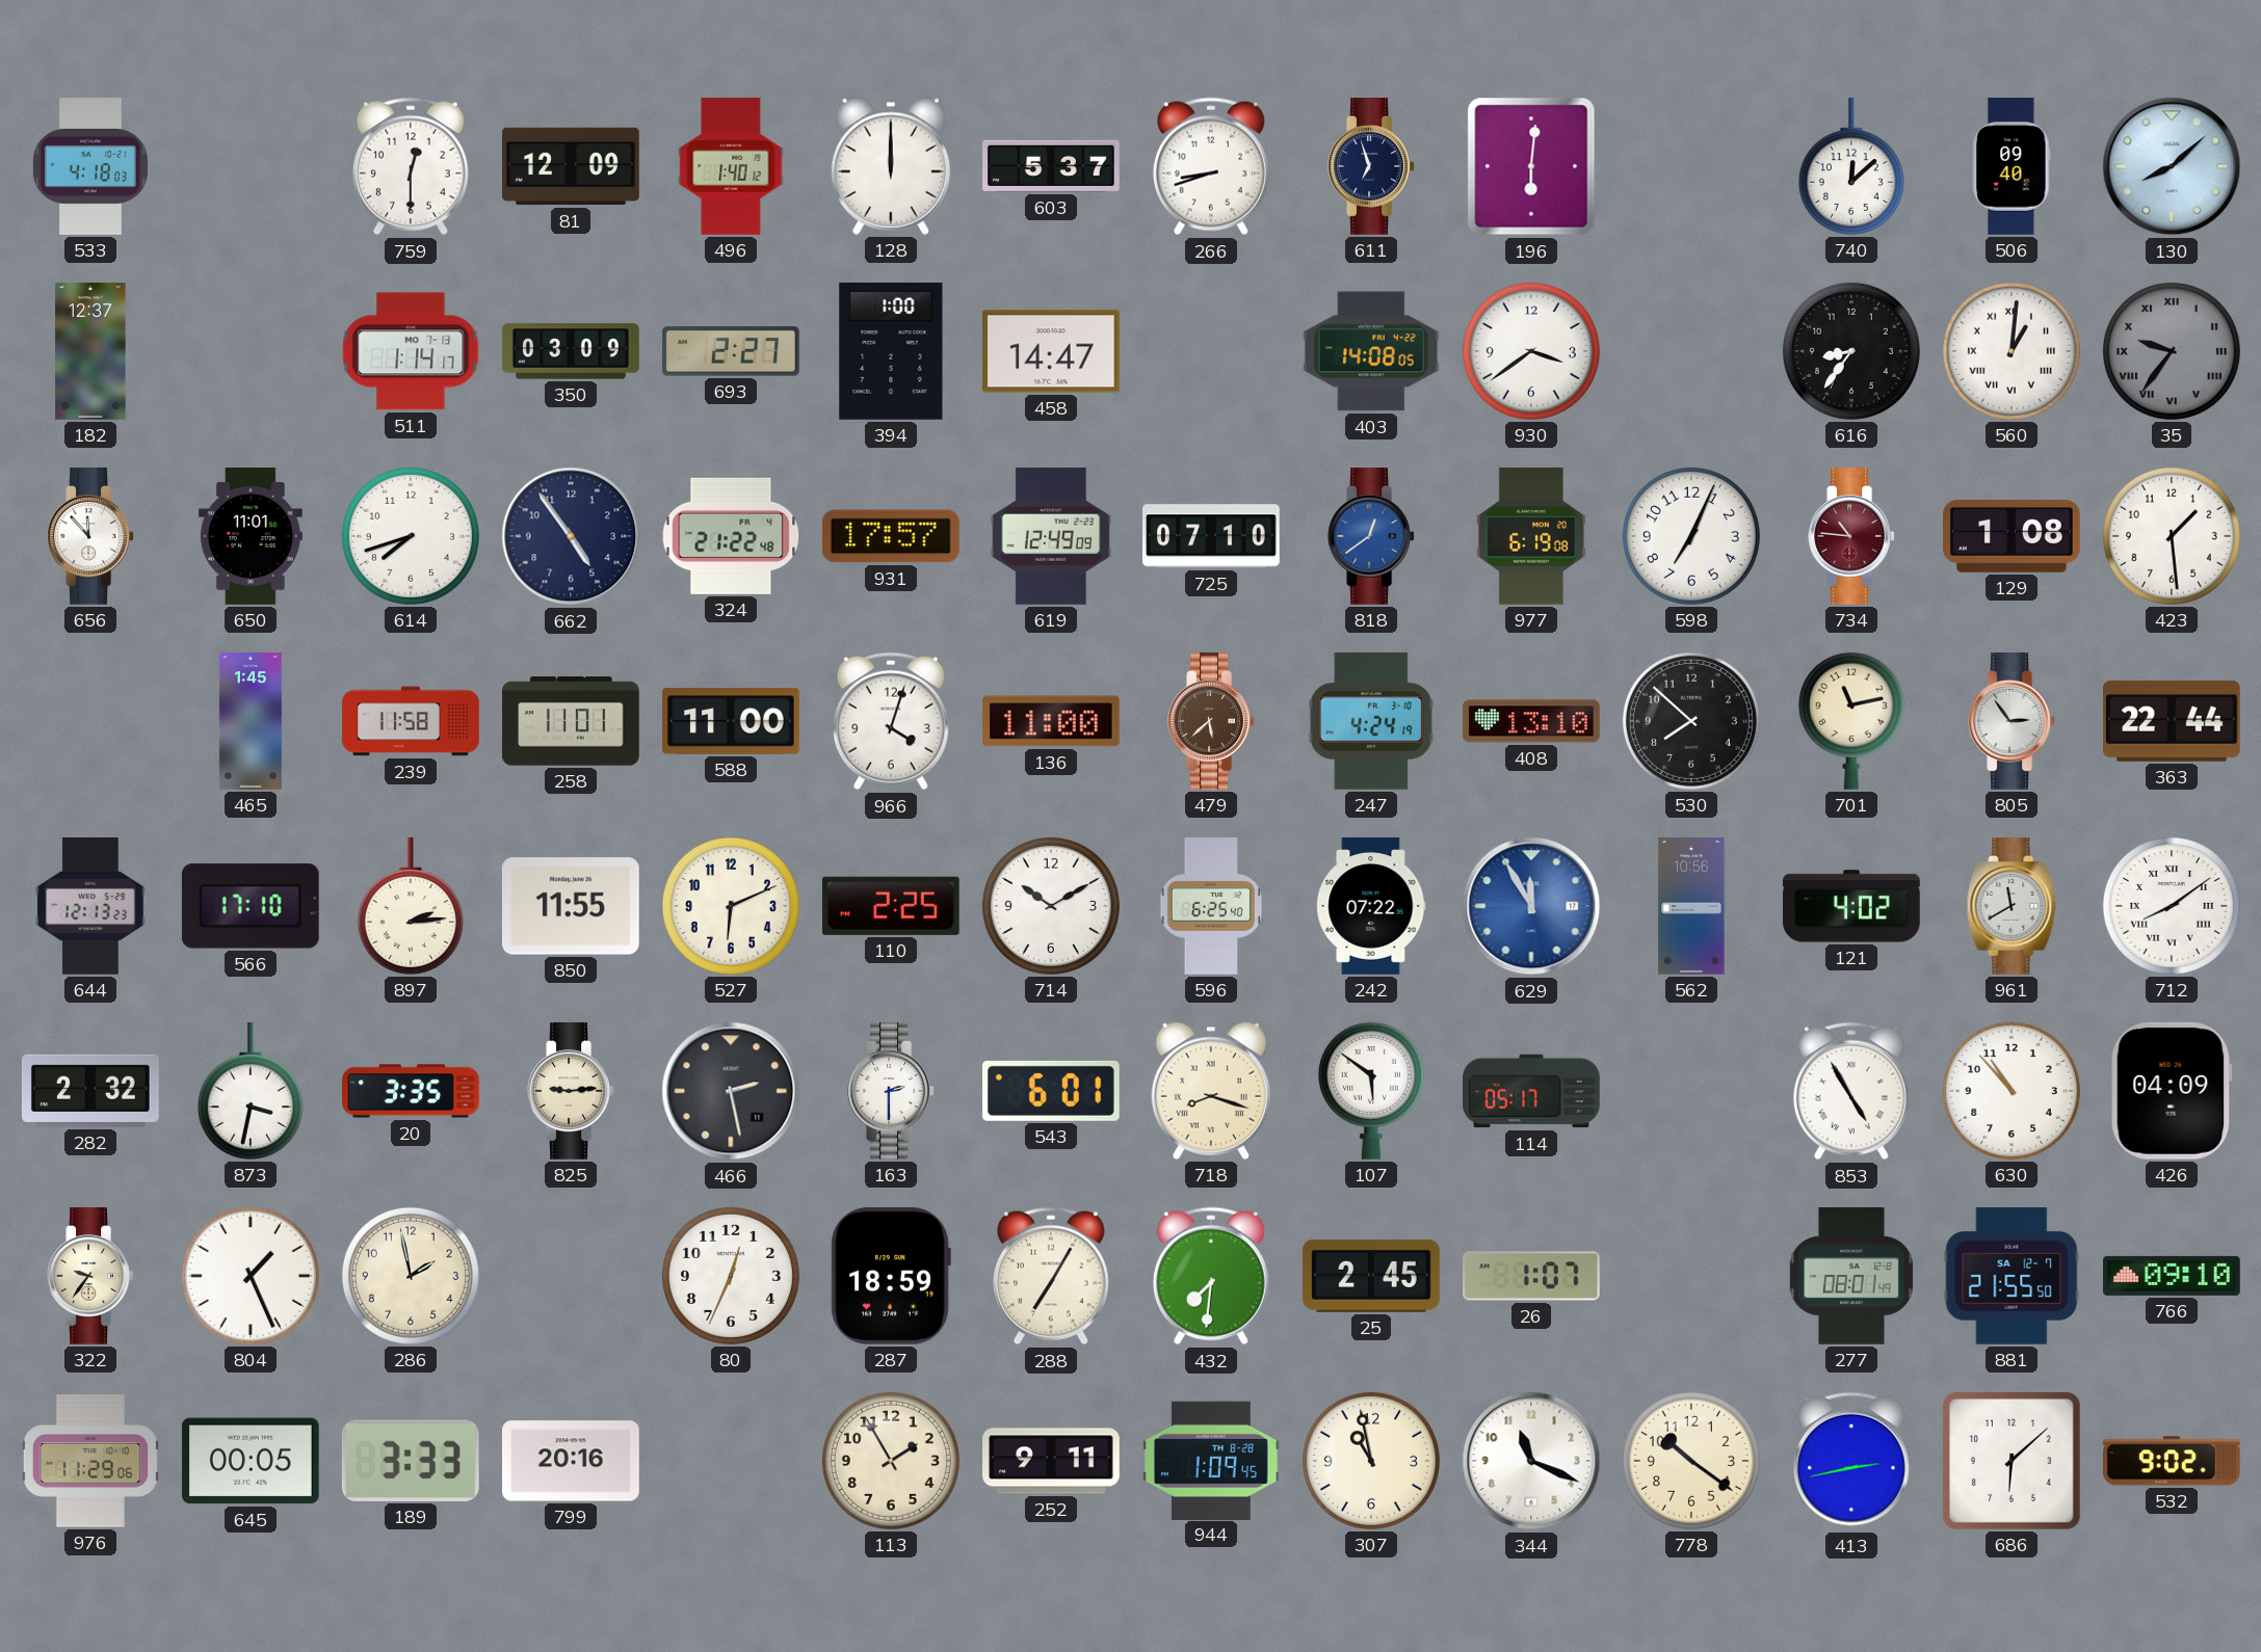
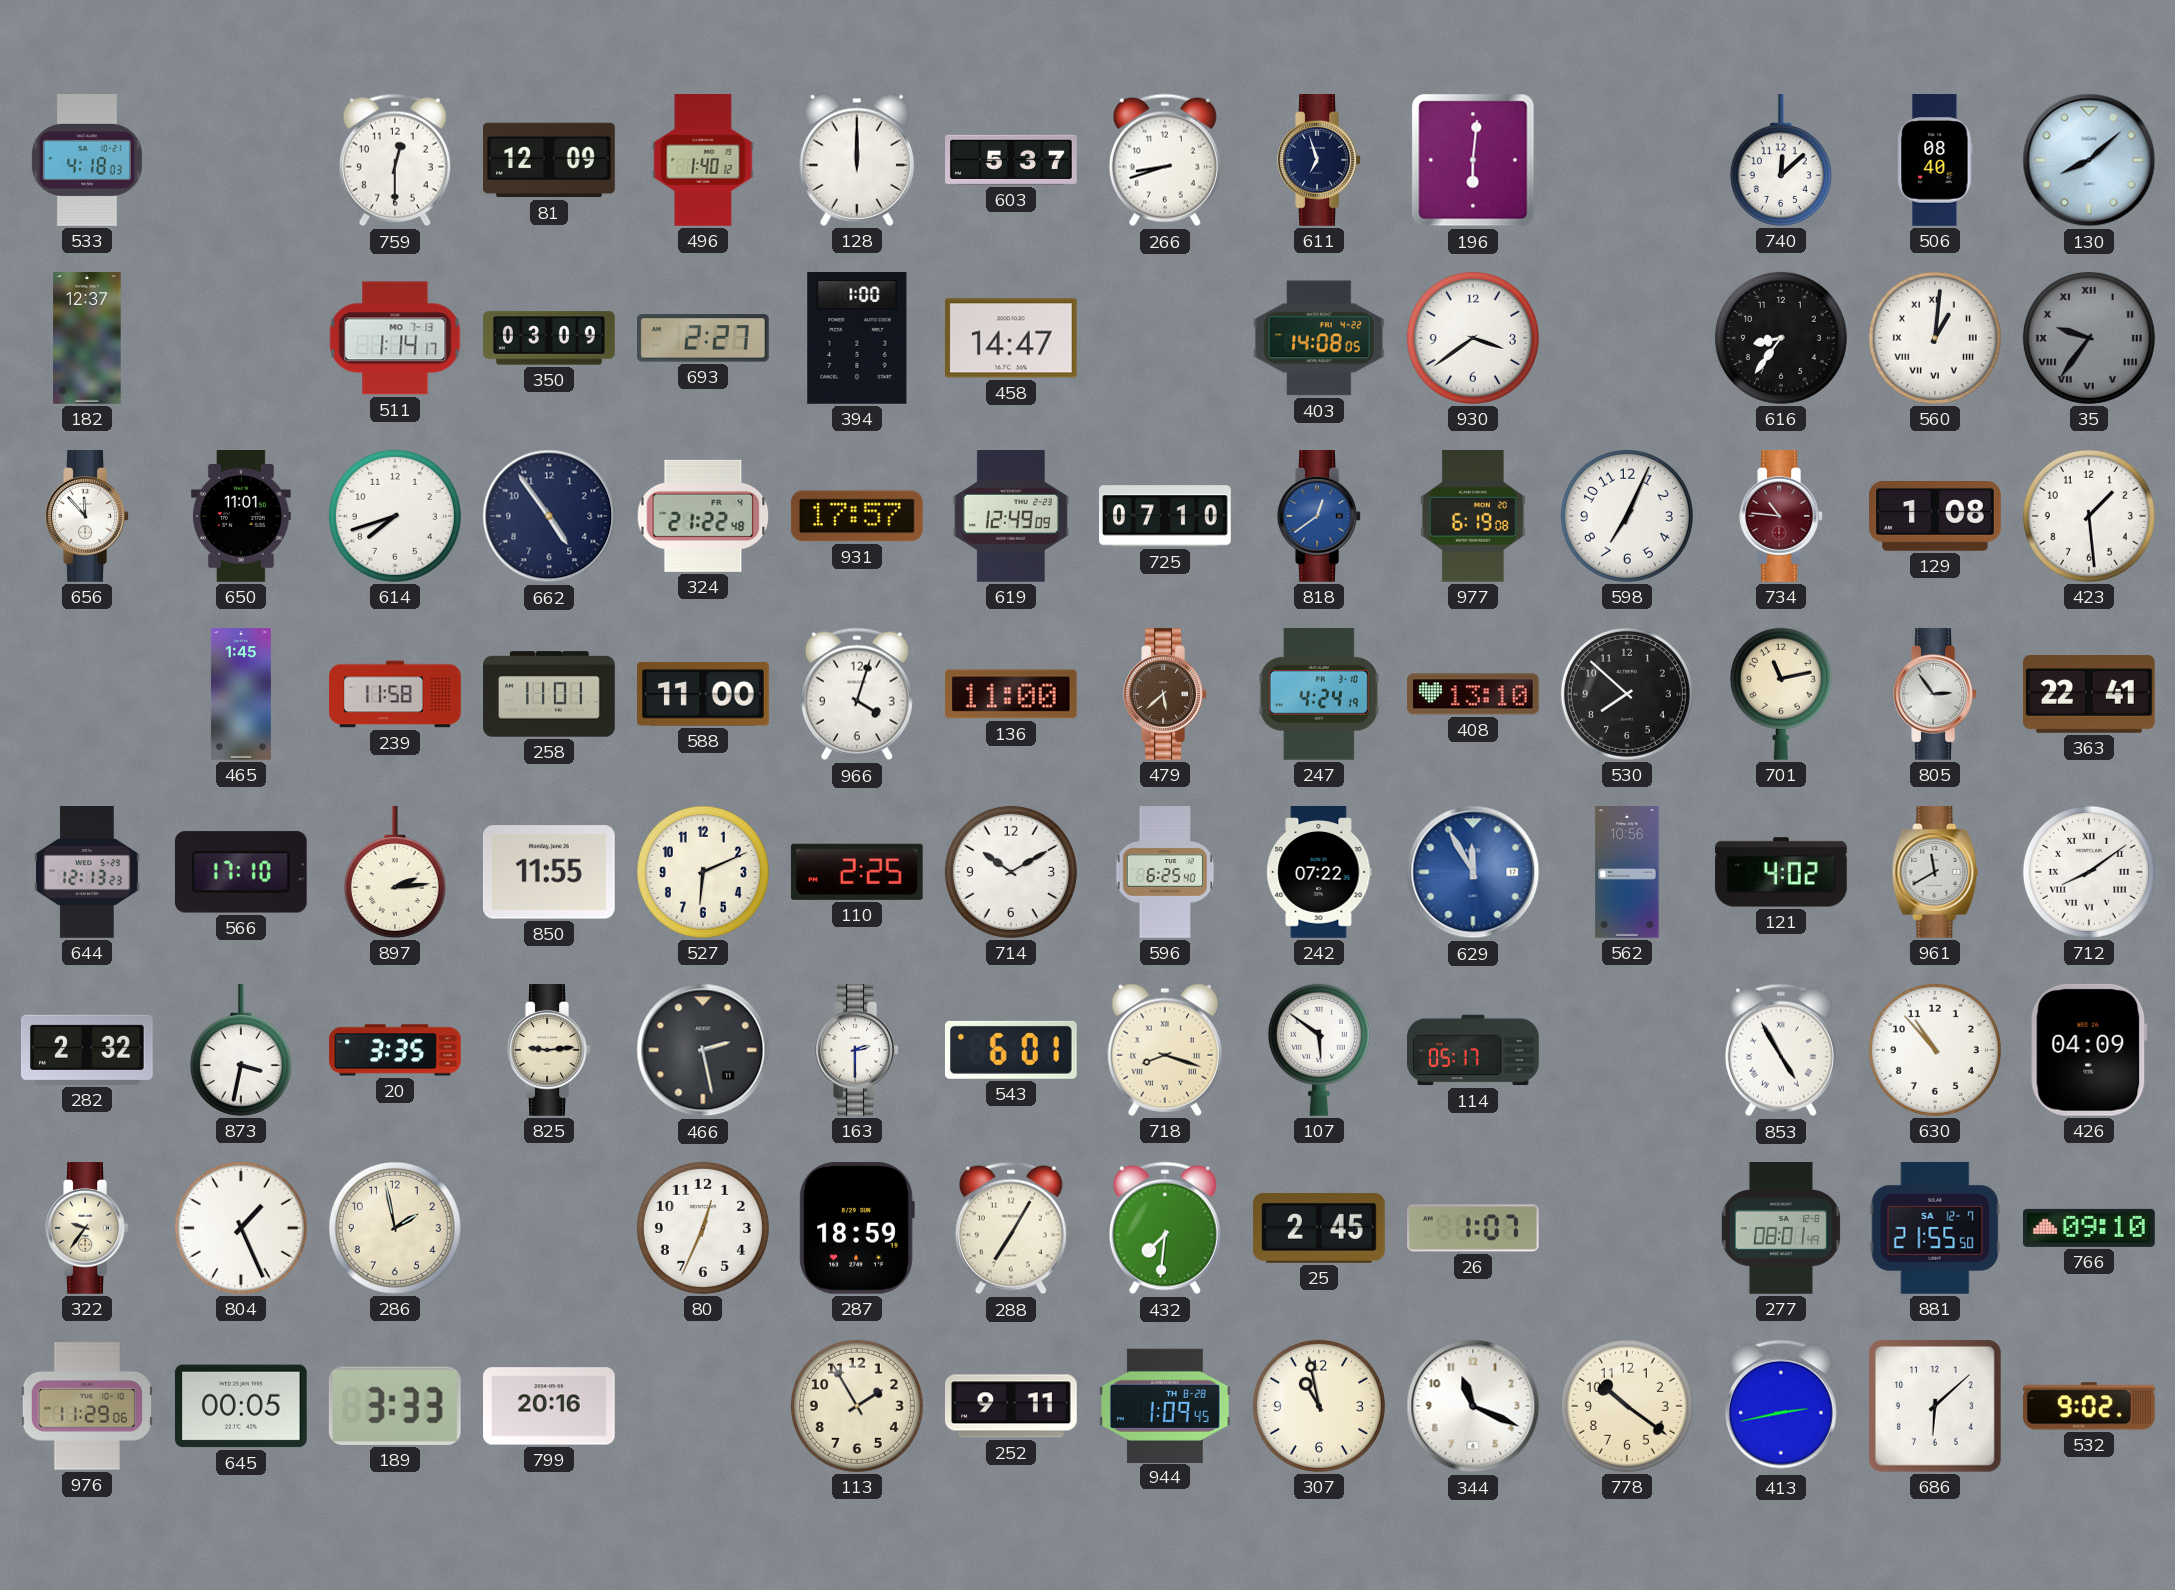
506: 09:40 -> 08:40 (1935, 160)
363: 22:44 -> 22:41 (2090, 694)
